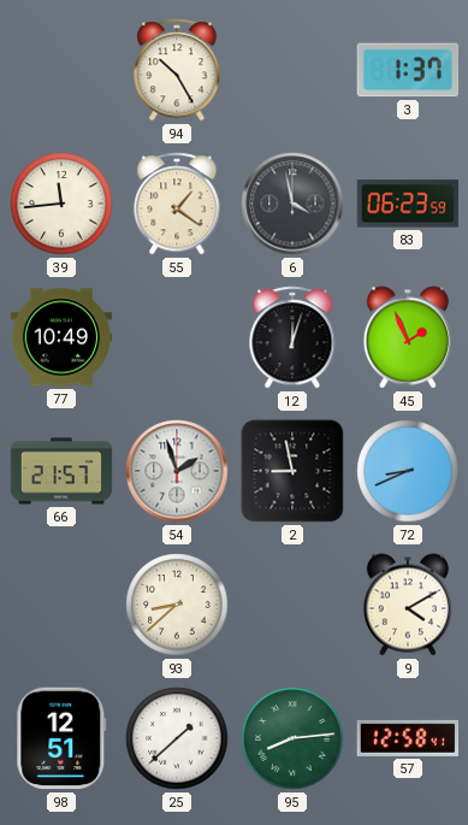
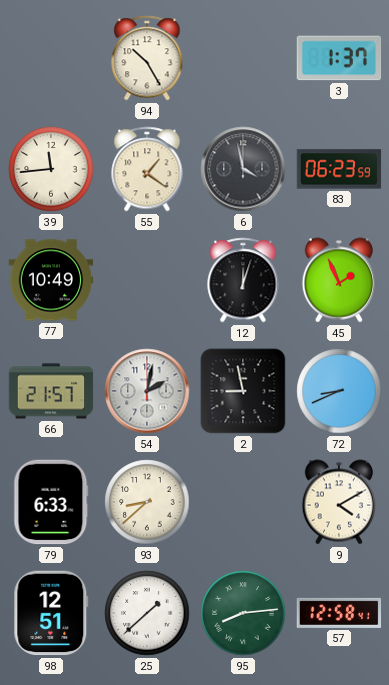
54: 1:57 -> 2:02 (147, 391)
79: none -> 6:33 (51, 502)
